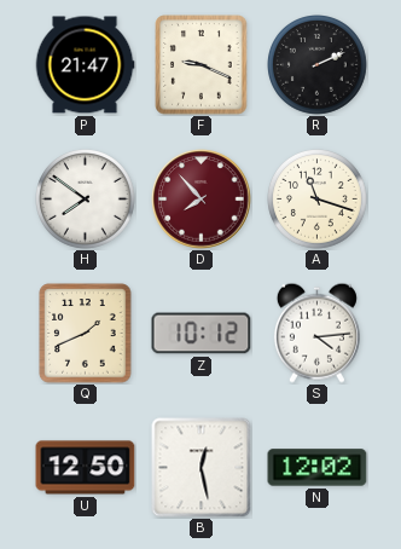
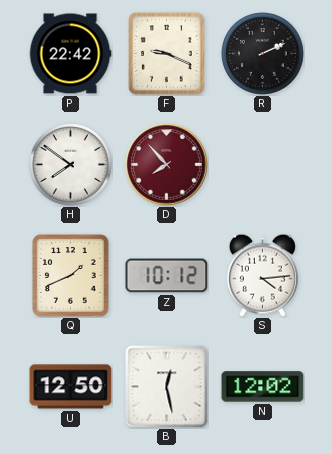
P: 21:47 -> 22:42 (70, 54)
A: 11:18 -> none (318, 200)
